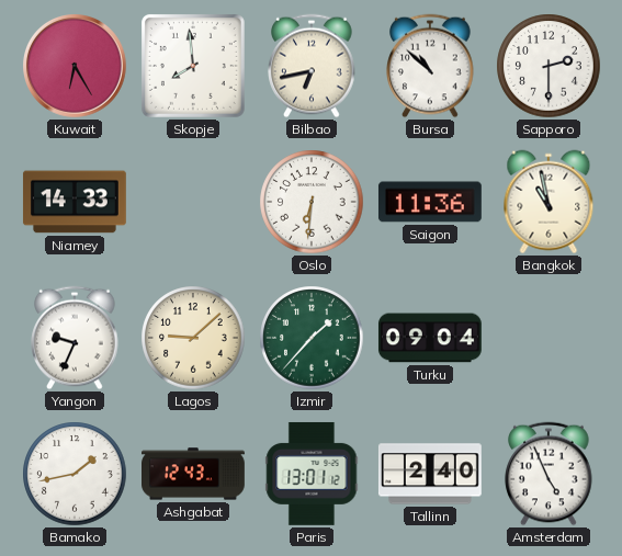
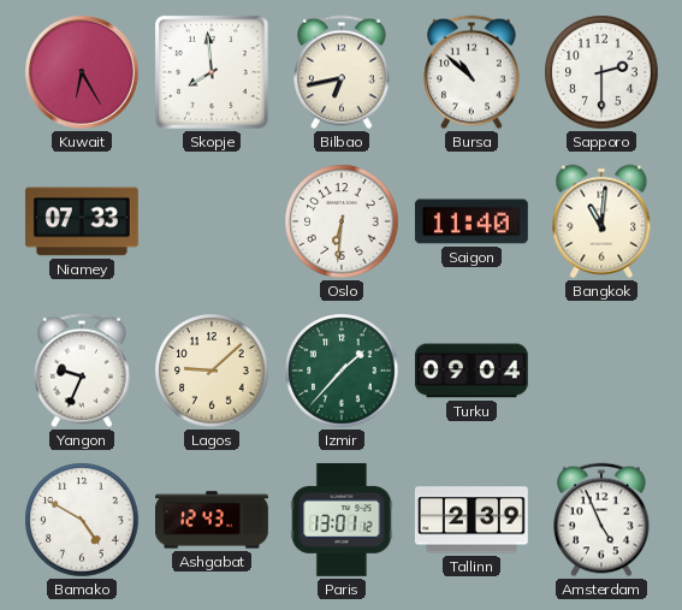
Niamey: 14:33 -> 07:33 (82, 221)
Saigon: 11:36 -> 11:40 (472, 221)
Bangkok: 10:58 -> 11:01 (601, 221)
Bamako: 1:43 -> 4:50 (82, 520)
Tallinn: 2:40 -> 2:39 (472, 520)
